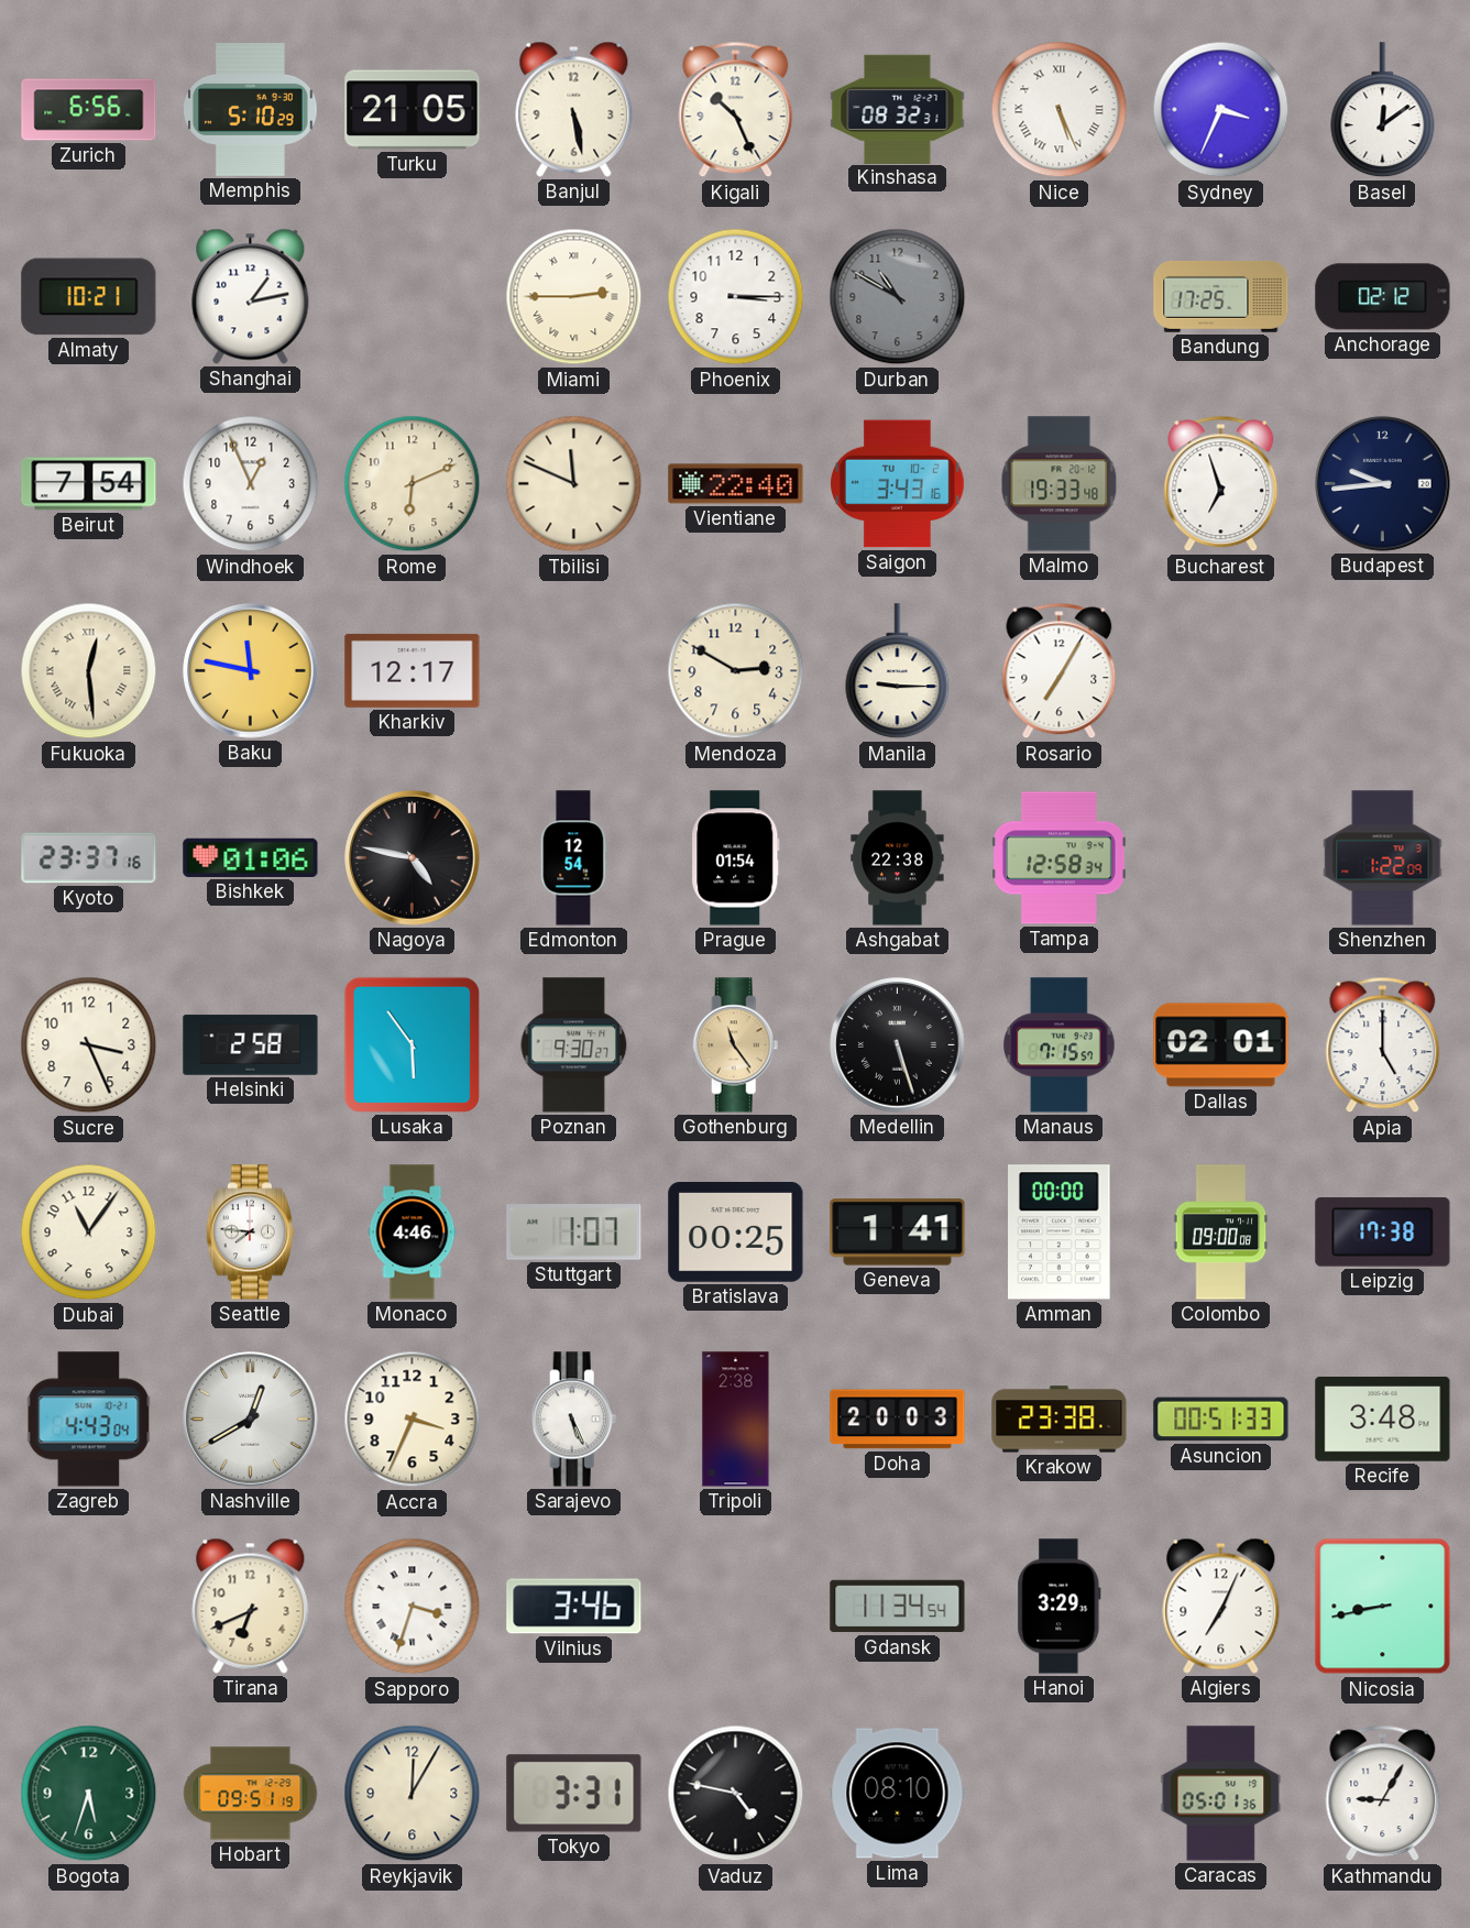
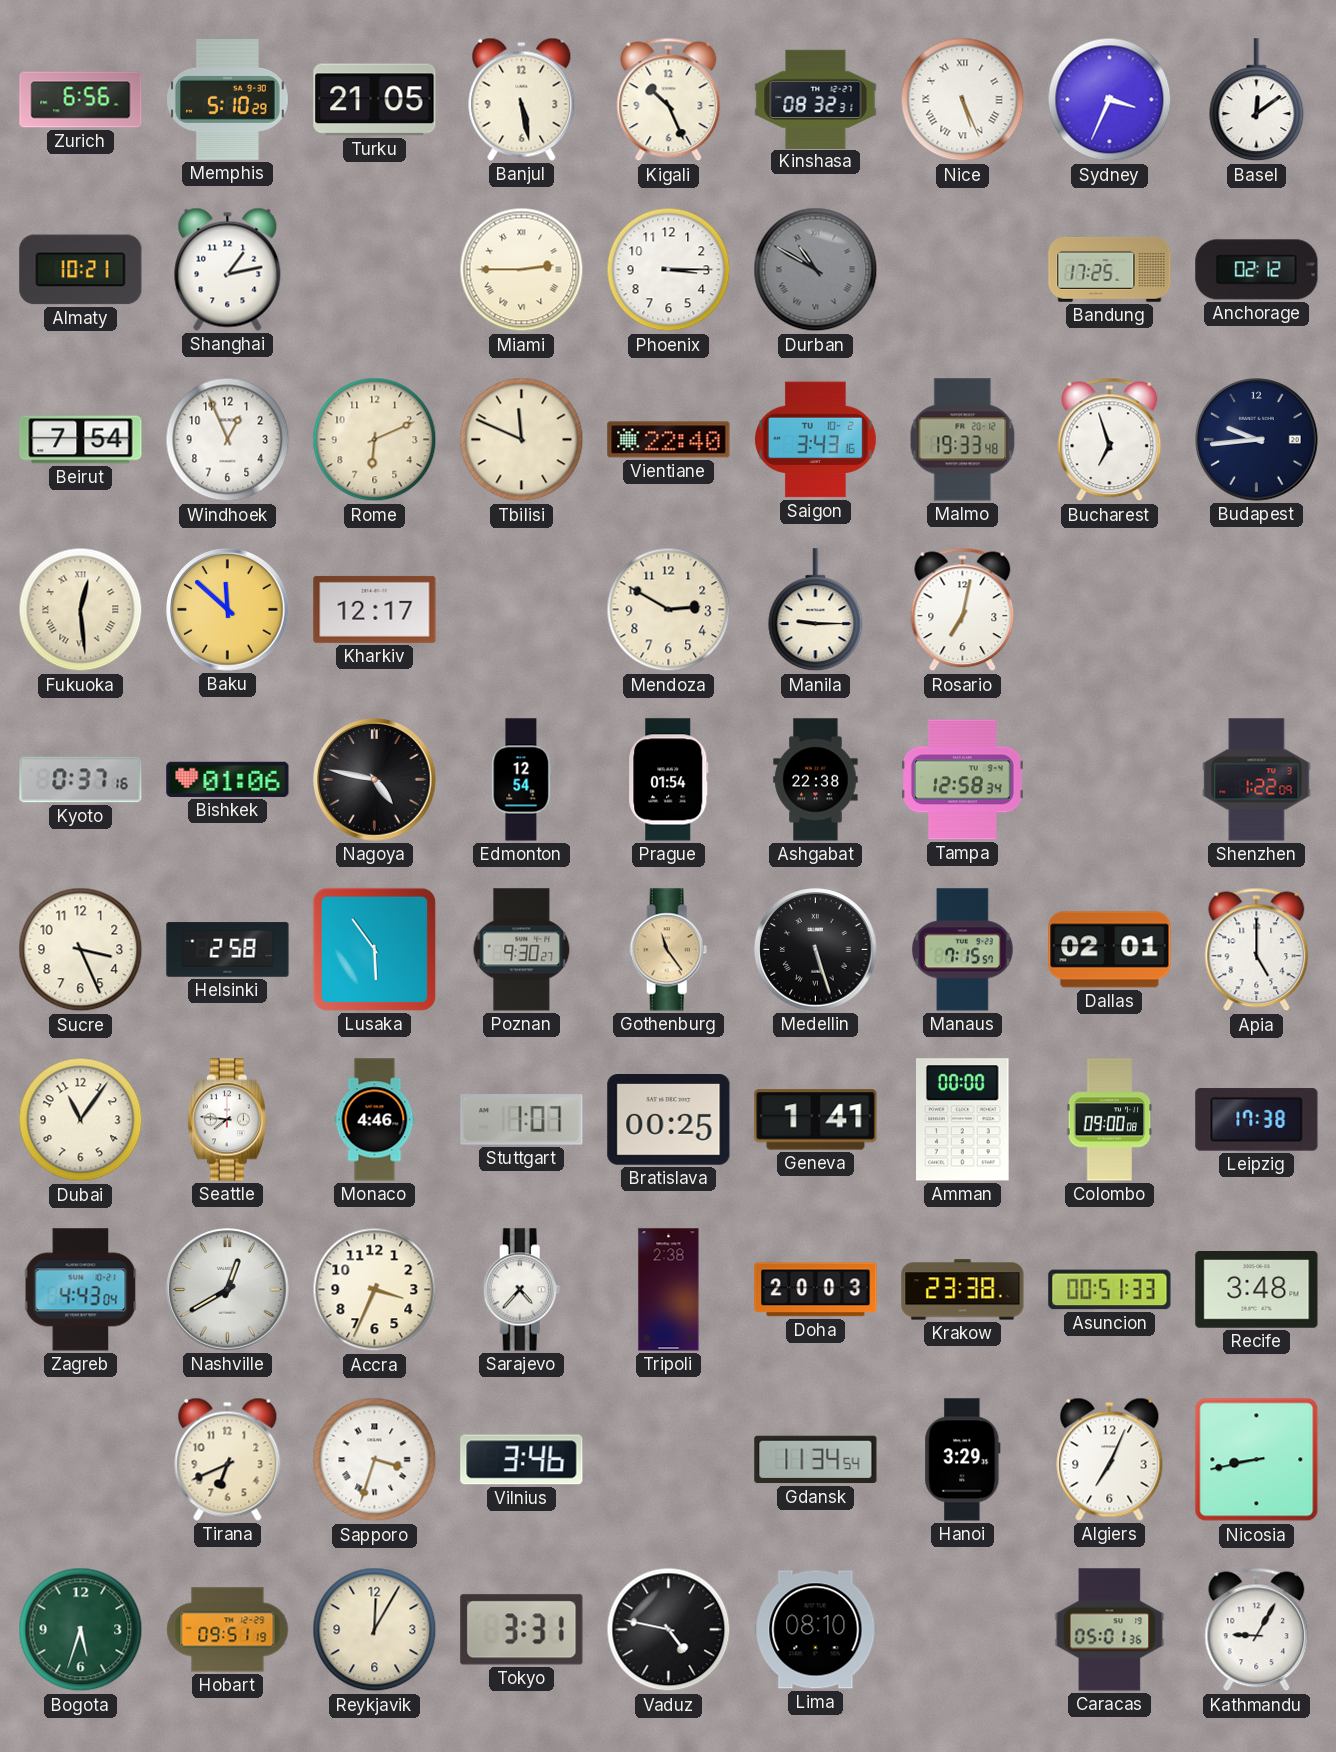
Durban numerals: Arabic -> Roman (816, 270)
Baku: 11:47 -> 11:52 (228, 610)
Rosario: 7:05 -> 7:02 (963, 610)
Kyoto: 23:37 -> 0:37 (81, 780)
Sarajevo: 5:26 -> 4:37 (522, 1290)
